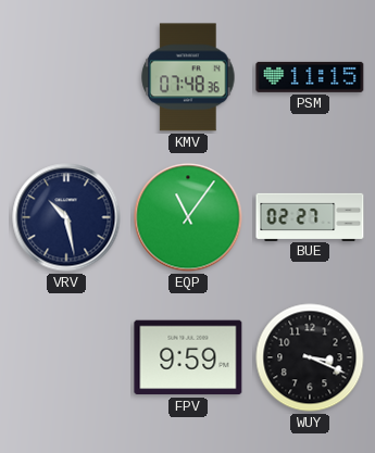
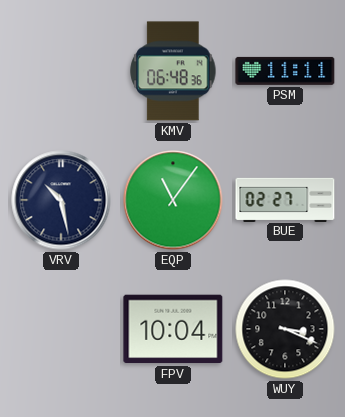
KMV: 07:48 -> 06:48 (173, 71)
PSM: 11:15 -> 11:11 (285, 71)
FPV: 9:59 -> 10:04 (173, 329)
